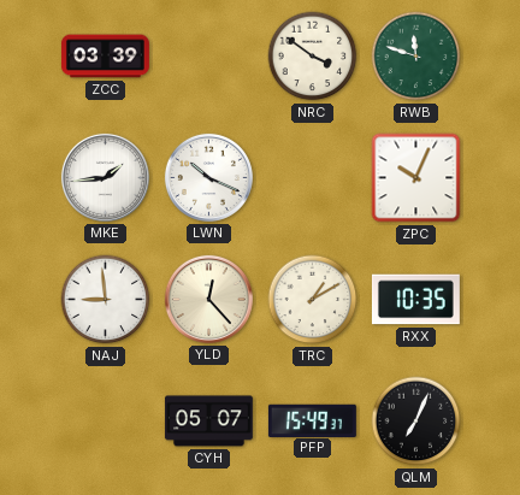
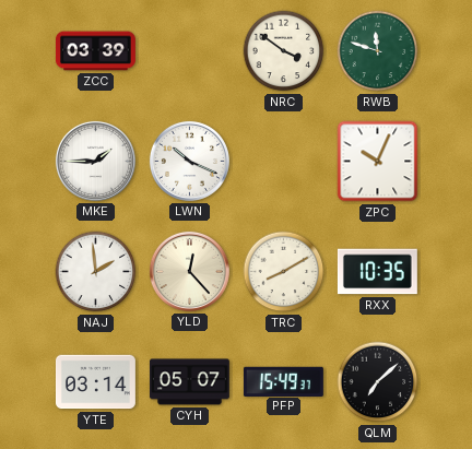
MKE: 1:44 -> 1:45 (95, 161)
NAJ: 8:59 -> 1:59 (96, 272)
TRC: 1:10 -> 8:10 (284, 272)
YTE: none -> 03:14 (95, 382)
QLM: 7:04 -> 7:08 (378, 382)
